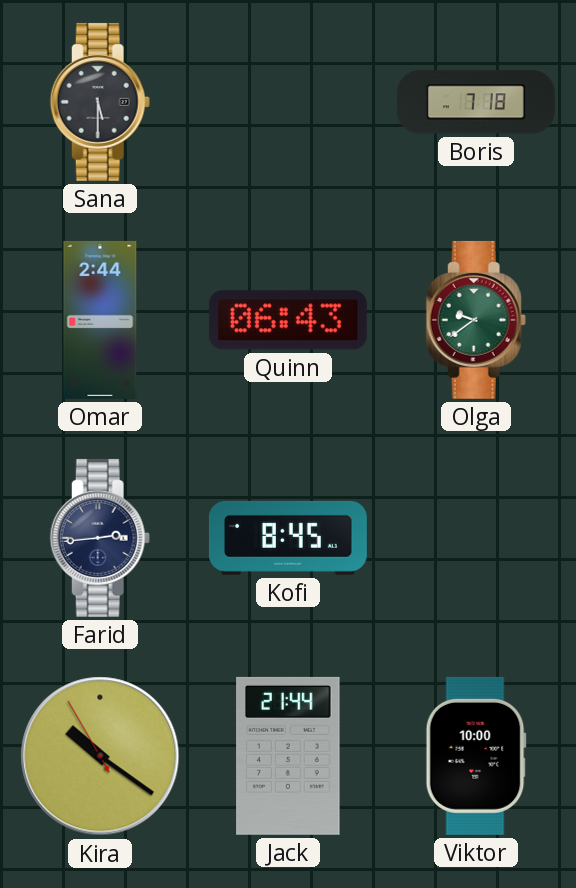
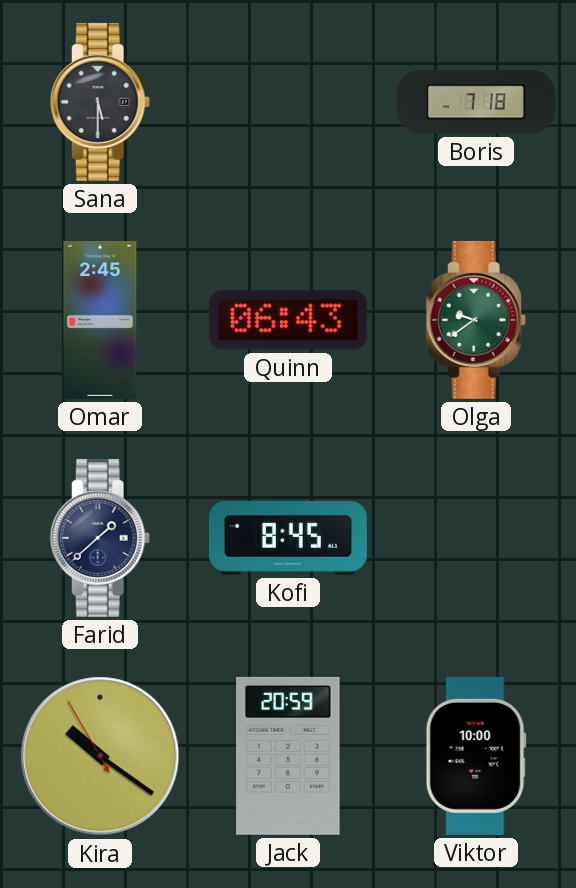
Omar: 2:44 -> 2:45 (100, 320)
Farid: 2:44 -> 1:38 (100, 538)
Jack: 21:44 -> 20:59 (288, 756)
